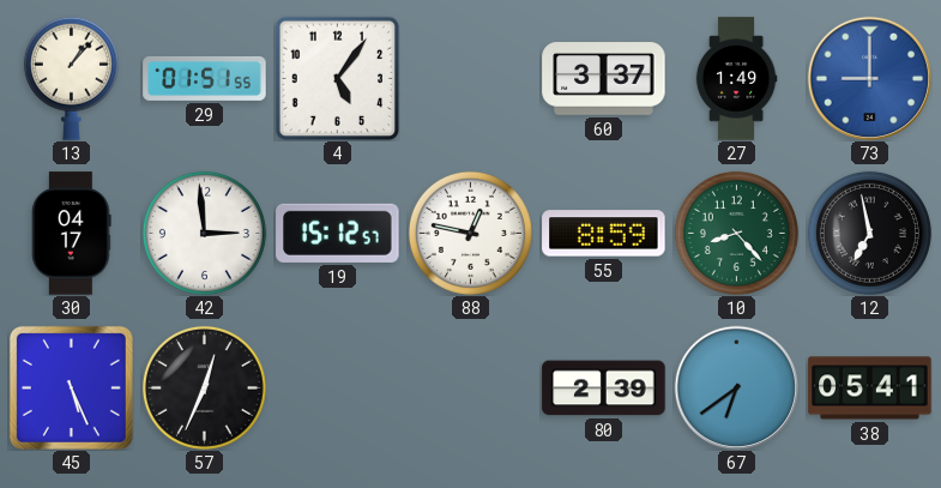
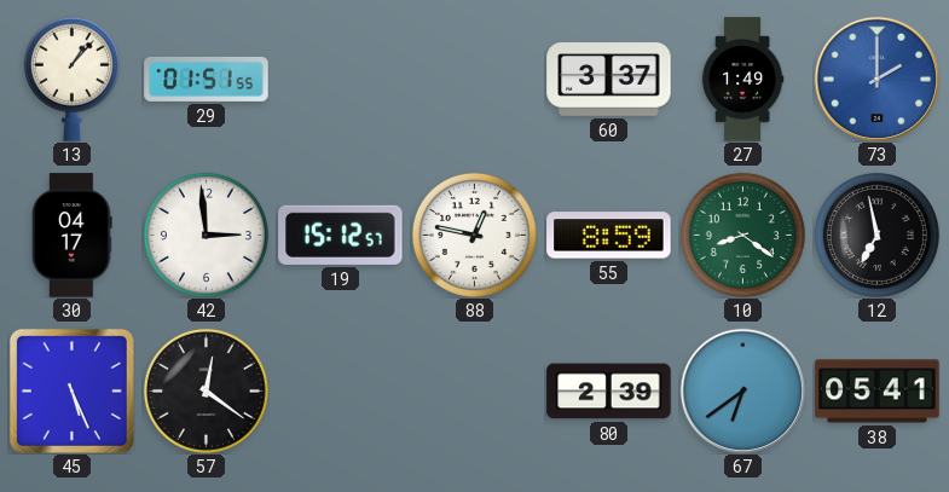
4: 5:06 -> none (337, 78)
73: 9:00 -> 2:00 (876, 79)
10: 8:23 -> 8:21 (742, 235)
57: 12:34 -> 12:21 (206, 390)
